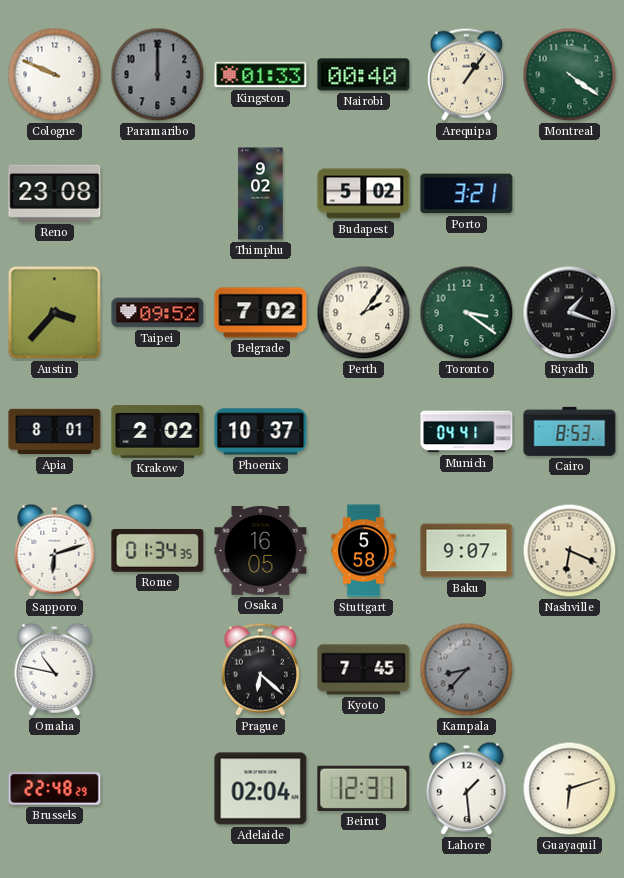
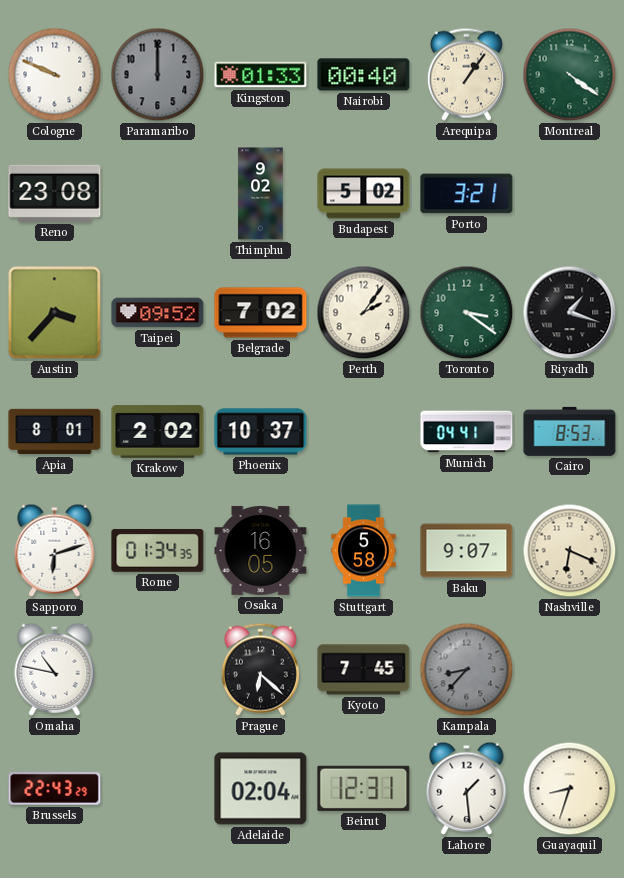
Brussels: 22:48 -> 22:43 (55, 789)
Guayaquil: 6:12 -> 8:33 (570, 789)
